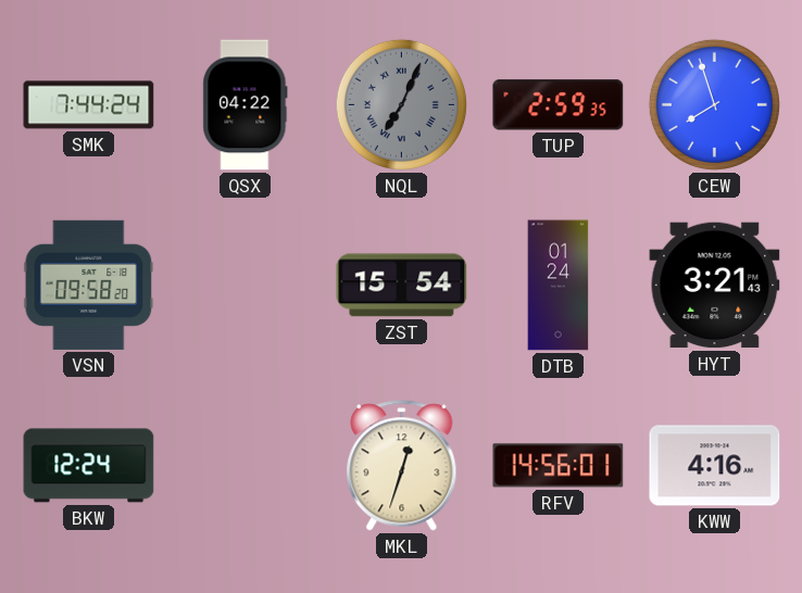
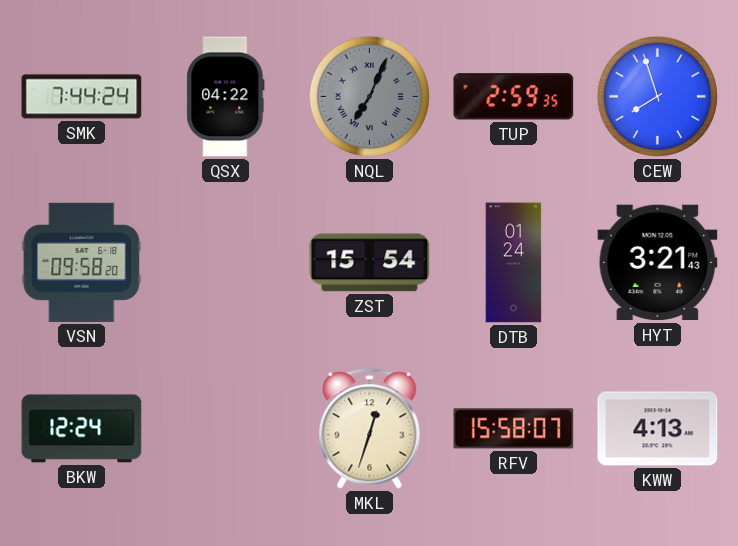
RFV: 14:56 -> 15:58 (514, 429)
KWW: 4:16 -> 4:13 (658, 429)
